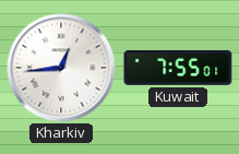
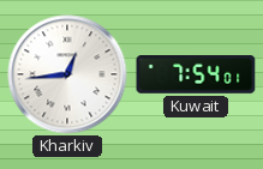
Kuwait: 7:55 -> 7:54 (196, 76)
